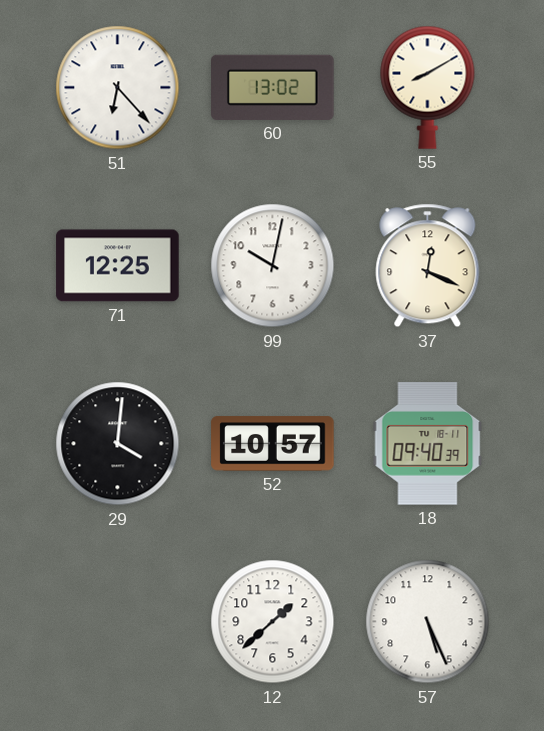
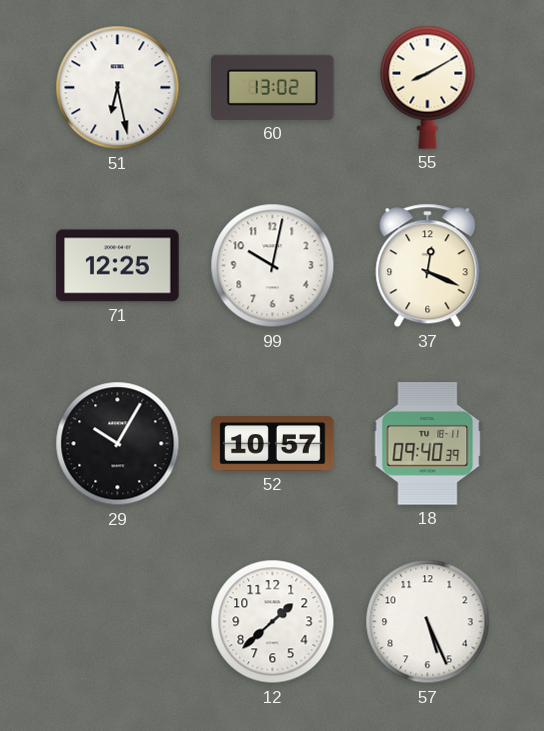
51: 6:23 -> 6:28 (118, 88)
29: 4:01 -> 10:05 (118, 444)
